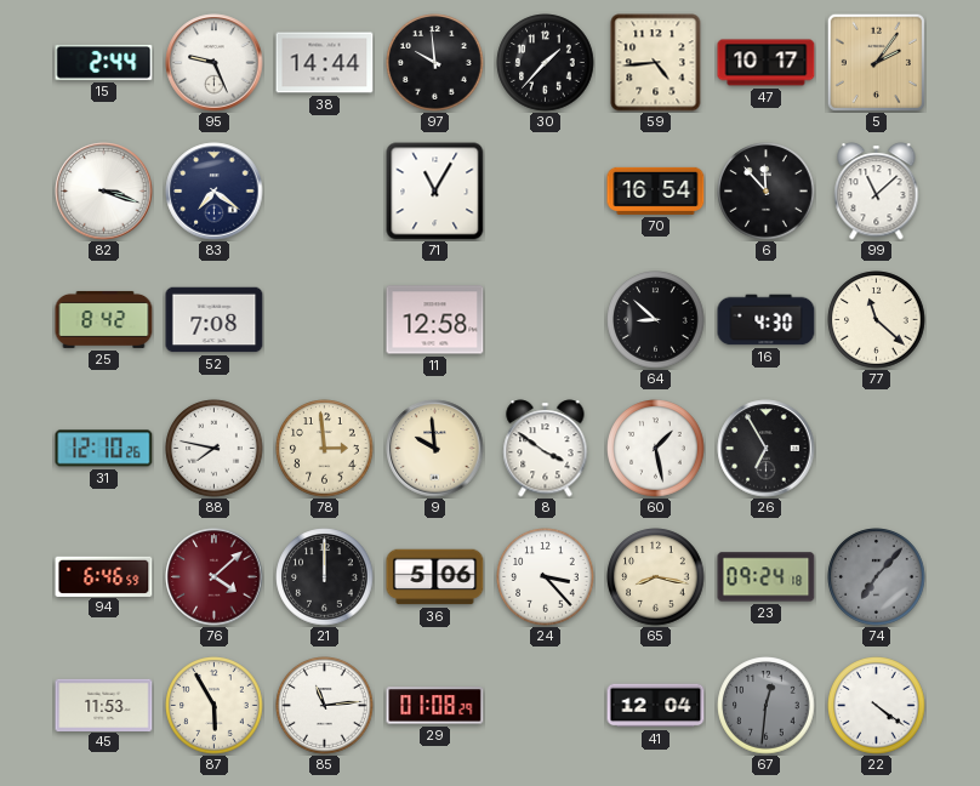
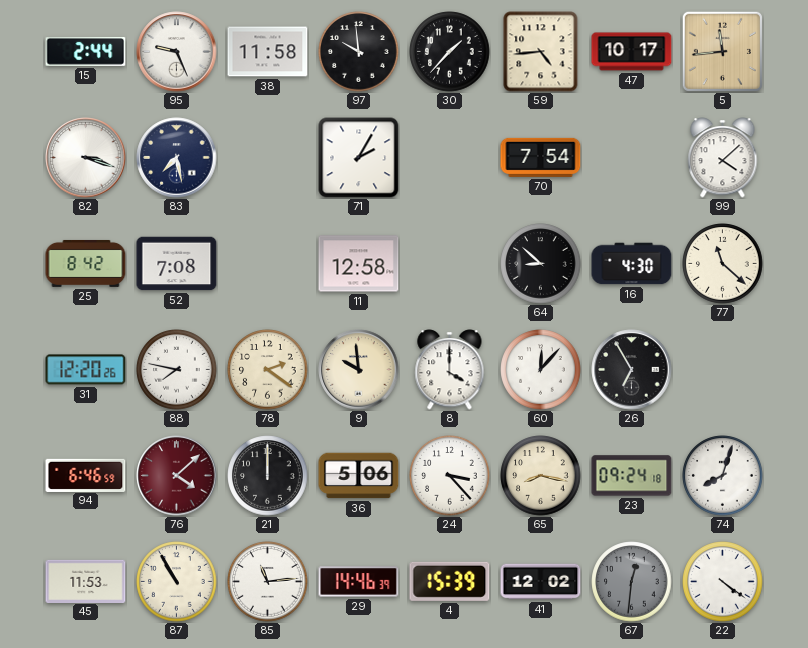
38: 14:44 -> 11:58 (268, 52)
5: 2:06 -> 11:44 (722, 51)
83: 7:21 -> 7:28 (177, 158)
71: 11:05 -> 2:05 (359, 158)
70: 16:54 -> 7:54 (541, 157)
6: 11:53 -> none (767, 192)
99: 11:08 -> 4:08 (723, 158)
31: 12:10 -> 12:20 (86, 370)
78: 2:59 -> 2:21 (268, 370)
8: 3:51 -> 4:00 (450, 370)
60: 1:28 -> 12:07 (541, 370)
74: 7:07 -> 8:03 (723, 476)
74 dial: grey -> white (723, 476)
87: 5:55 -> 10:55 (177, 582)
29: 01:08 -> 14:46 (359, 582)
4: none -> 15:39 (450, 581)
41: 12:04 -> 12:02 (541, 582)
